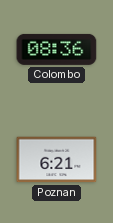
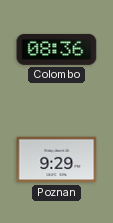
Poznan: 6:21 -> 9:29 (57, 160)
